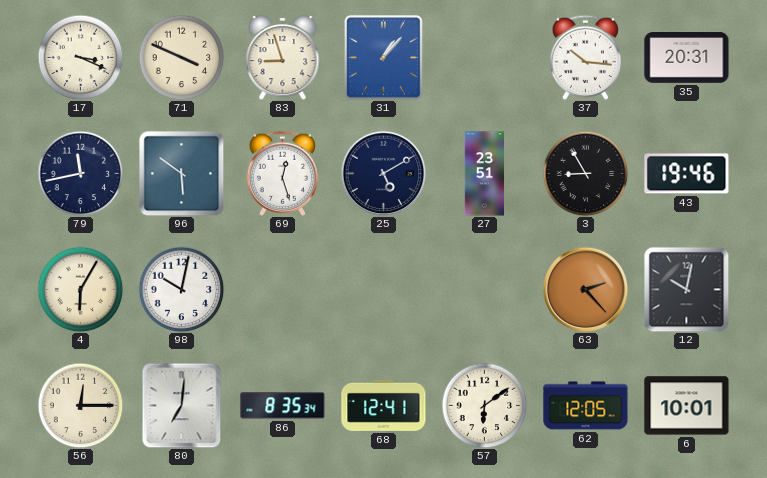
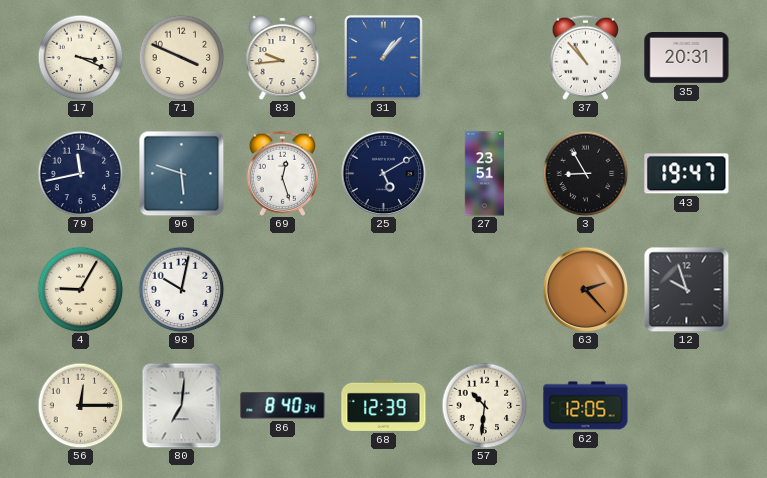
83: 8:57 -> 9:44 (283, 57)
37: 10:16 -> 10:53 (585, 57)
96: 5:51 -> 5:48 (181, 173)
43: 19:46 -> 19:47 (687, 174)
4: 6:05 -> 9:05 (80, 289)
12: 10:02 -> 9:57 (686, 289)
86: 8:35 -> 8:40 (283, 406)
68: 12:41 -> 12:39 (384, 405)
57: 6:09 -> 10:31 (484, 405)
6: 10:01 -> none (687, 406)
